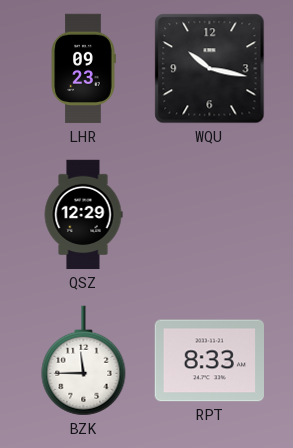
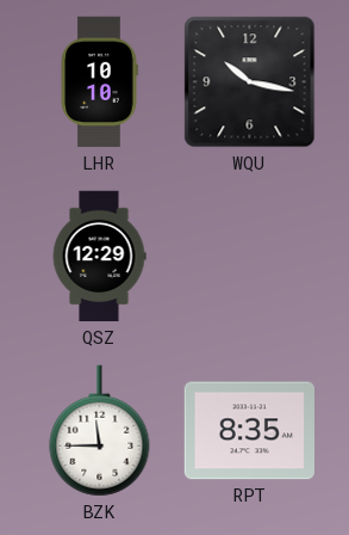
LHR: 09:23 -> 10:10 (99, 82)
RPT: 8:33 -> 8:35 (249, 431)
